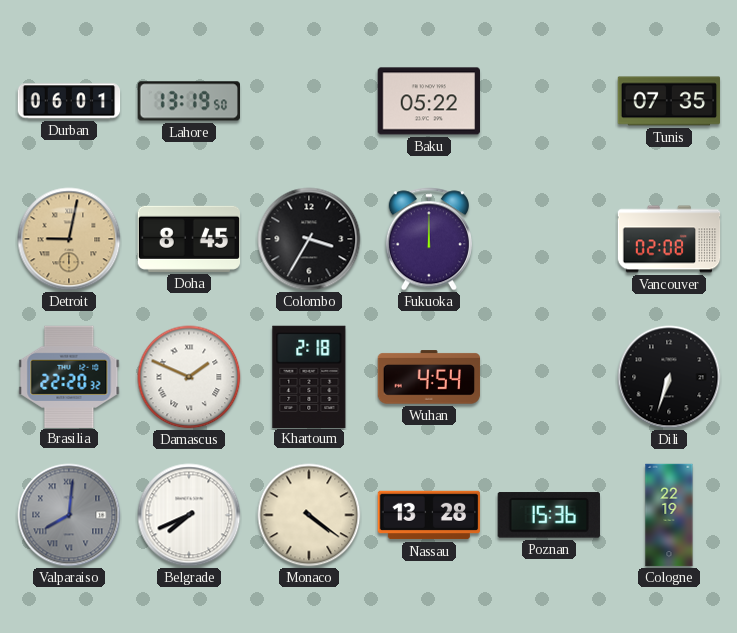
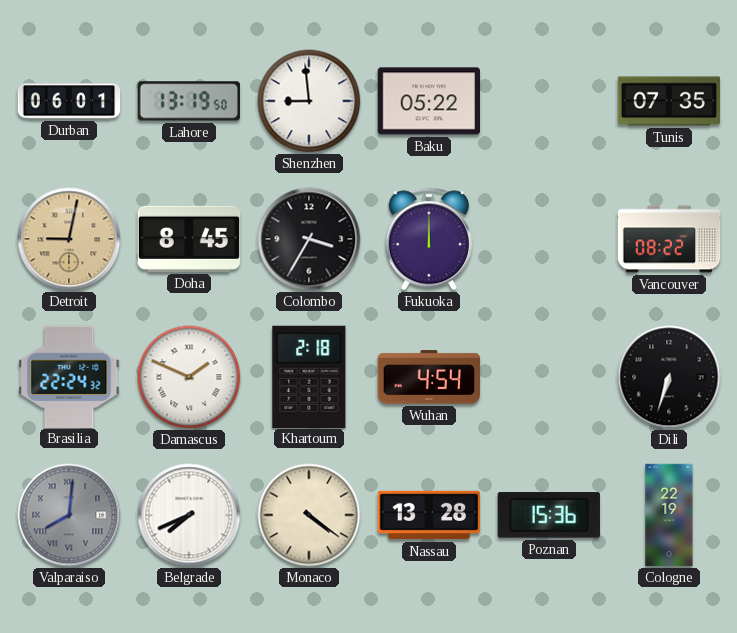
Shenzhen: none -> 8:59 (309, 101)
Vancouver: 02:08 -> 08:22 (669, 239)
Brasilia: 22:20 -> 22:24 (69, 376)
